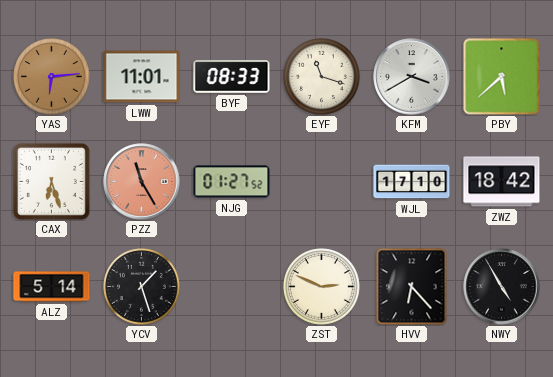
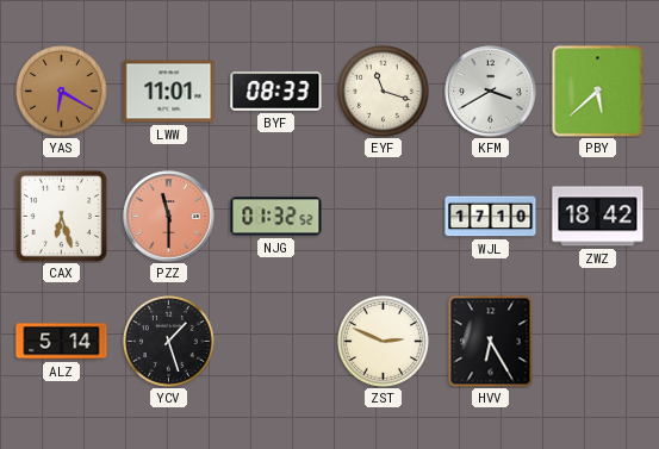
YAS: 6:14 -> 6:20 (62, 92)
PZZ: 11:25 -> 11:30 (169, 217)
NJG: 01:27 -> 01:32 (276, 217)
HVV: 6:23 -> 6:25 (491, 341)
NWY: 4:55 -> none (502, 287)
